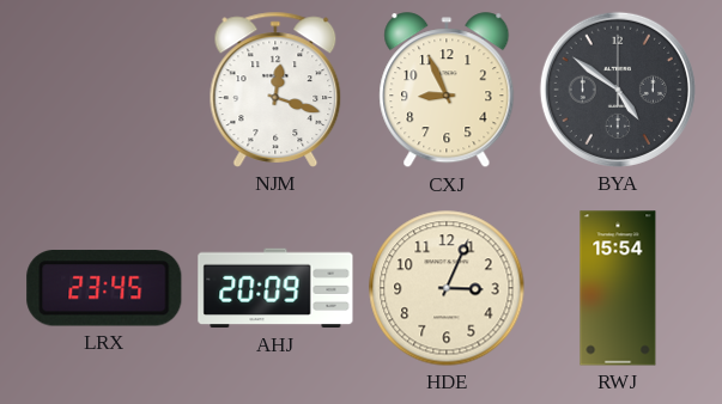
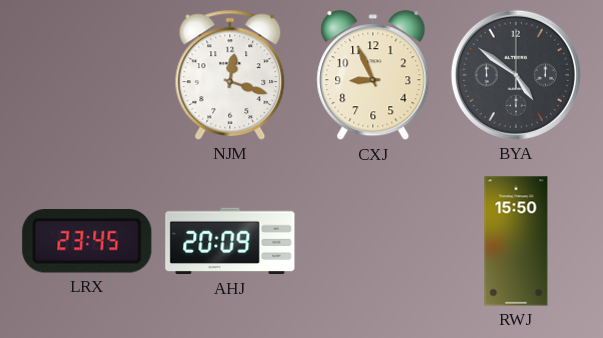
HDE: 3:04 -> none (447, 288)
RWJ: 15:54 -> 15:50 (516, 241)
